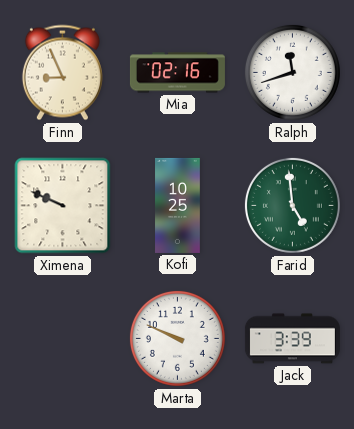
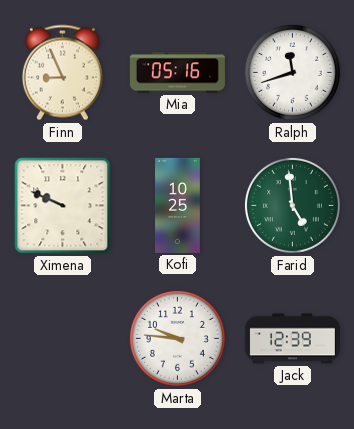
Mia: 02:16 -> 05:16 (177, 73)
Marta: 9:49 -> 9:46 (177, 338)
Jack: 3:39 -> 12:39 (292, 339)
